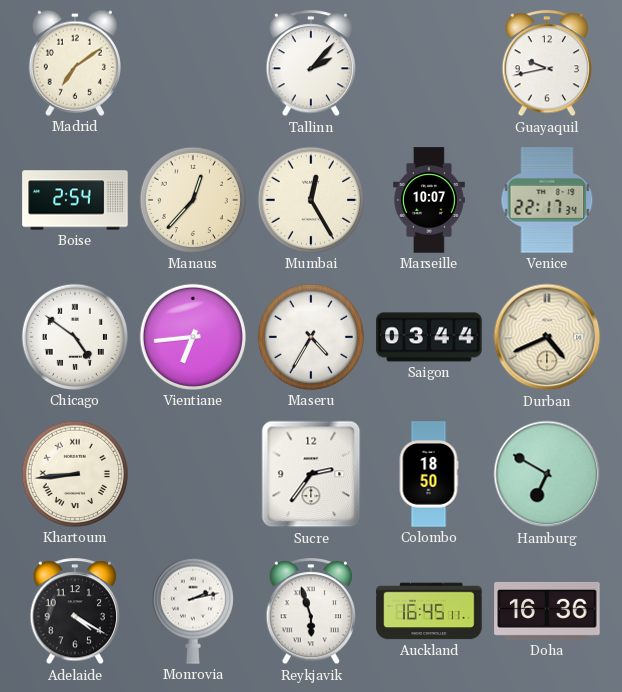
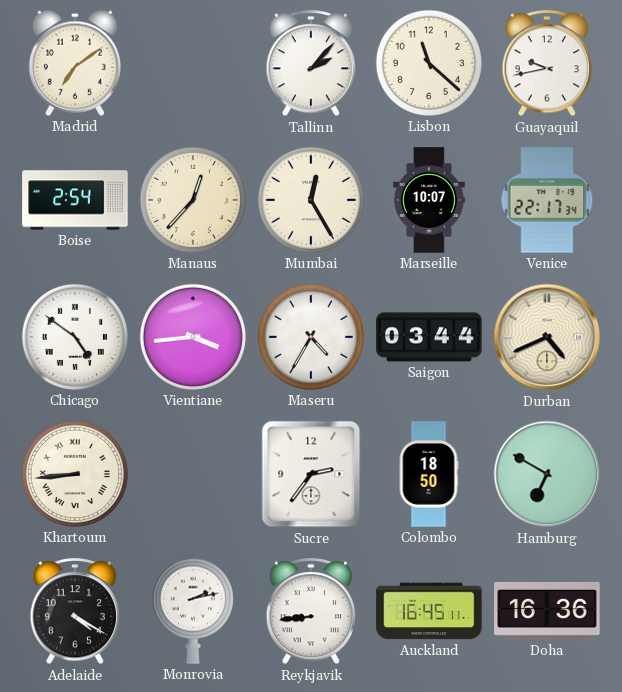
Lisbon: none -> 11:22 (429, 63)
Vientiane: 6:44 -> 3:44 (193, 337)
Reykjavik: 5:57 -> 8:44 (311, 612)
